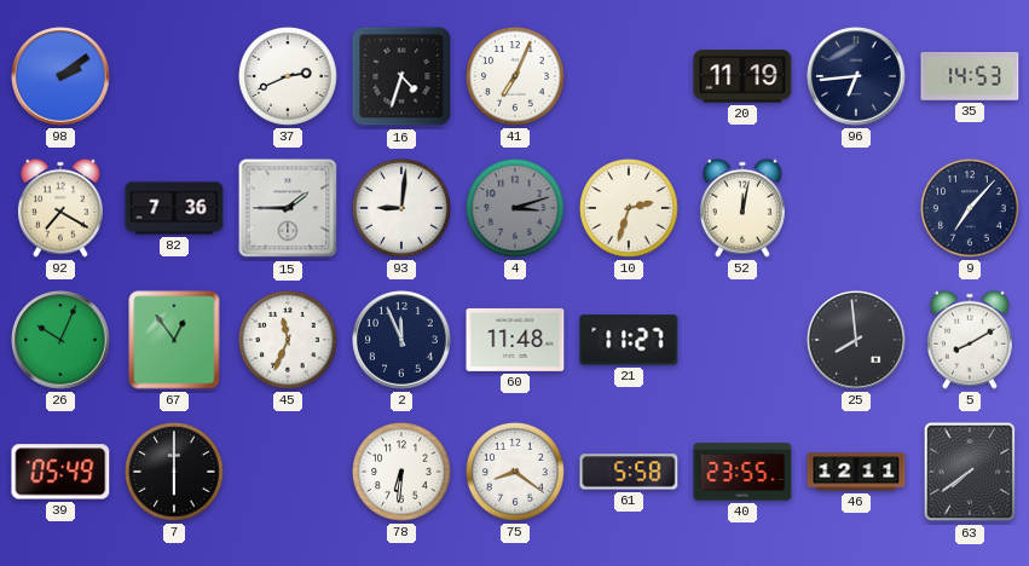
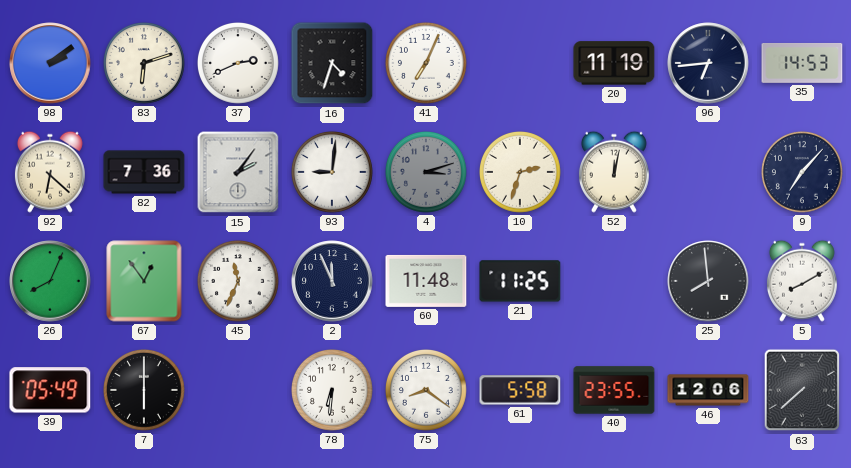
83: none -> 6:12 (145, 64)
92: 7:20 -> 6:22 (50, 172)
15: 1:45 -> 2:06 (238, 172)
26: 10:04 -> 8:04 (50, 281)
21: 11:27 -> 11:25 (520, 281)
46: 12:11 -> 12:06 (708, 390)
63: 7:39 -> 7:38 (802, 390)
